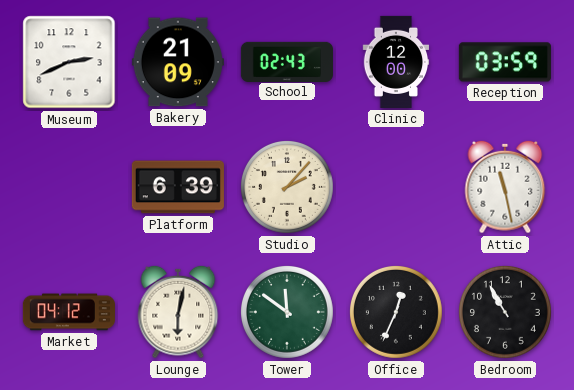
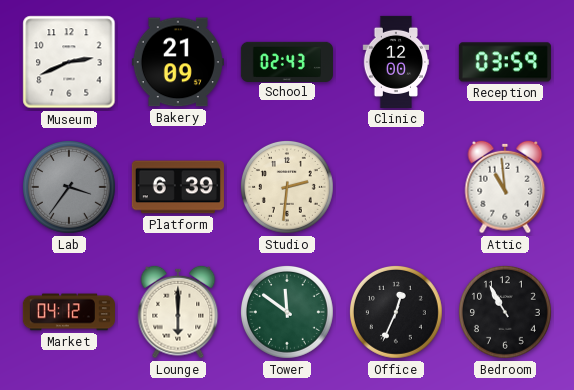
Lab: none -> 3:36 (69, 187)
Studio: 2:07 -> 2:31 (287, 187)
Attic: 11:28 -> 10:59 (505, 187)
Lounge: 6:02 -> 6:00 (178, 312)
